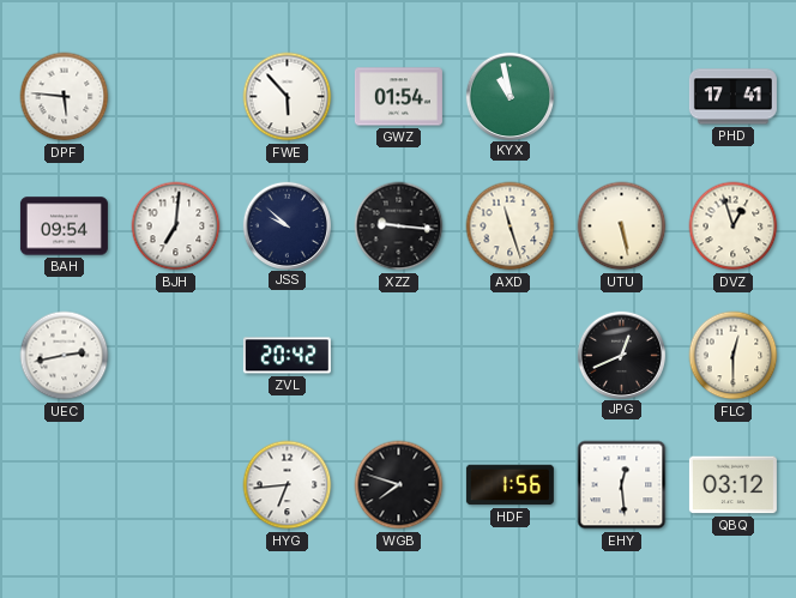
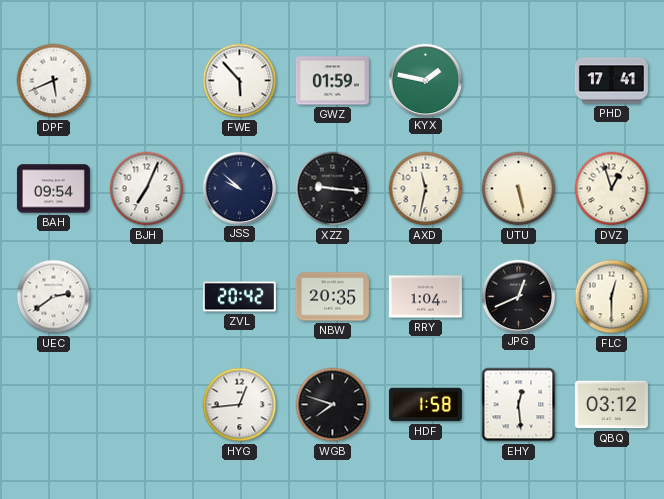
DPF: 5:46 -> 5:41 (54, 81)
GWZ: 01:54 -> 01:59 (332, 81)
KYX: 10:58 -> 1:47 (425, 80)
BJH: 7:01 -> 7:04 (147, 189)
AXD: 11:27 -> 11:32 (426, 189)
UEC: 2:43 -> 2:39 (54, 297)
NBW: none -> 20:35 (332, 297)
RRY: none -> 1:04 (425, 297)
HYG: 6:44 -> 12:44 (240, 405)
HDF: 1:56 -> 1:58 (425, 405)
